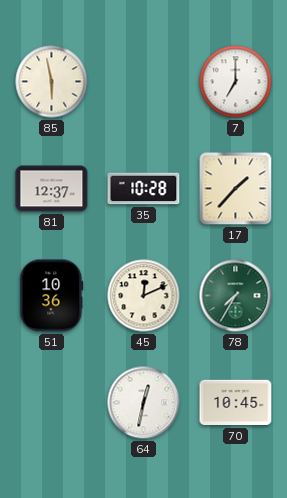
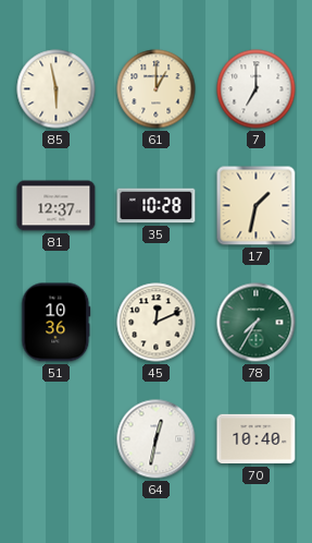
61: none -> 1:00 (157, 89)
17: 1:37 -> 1:32 (257, 206)
70: 10:45 -> 10:40 (257, 439)
